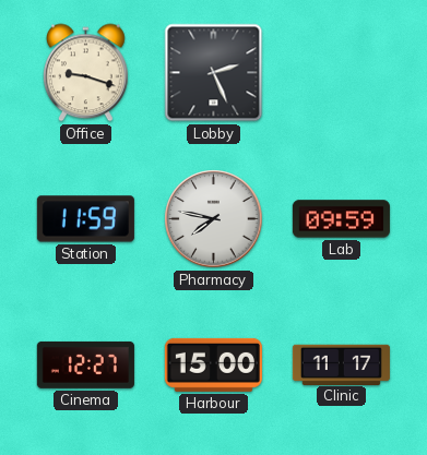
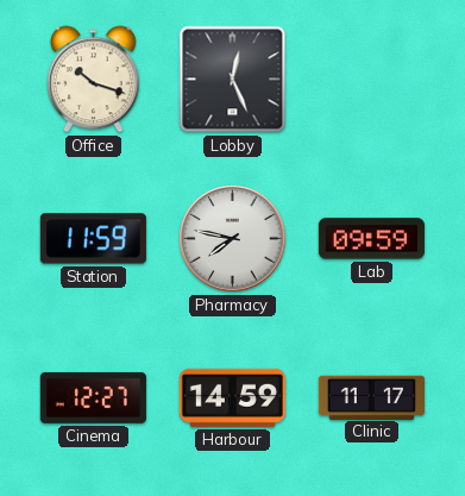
Office: 9:18 -> 10:18 (94, 80)
Lobby: 2:26 -> 12:26 (233, 80)
Harbour: 15:00 -> 14:59 (232, 397)
